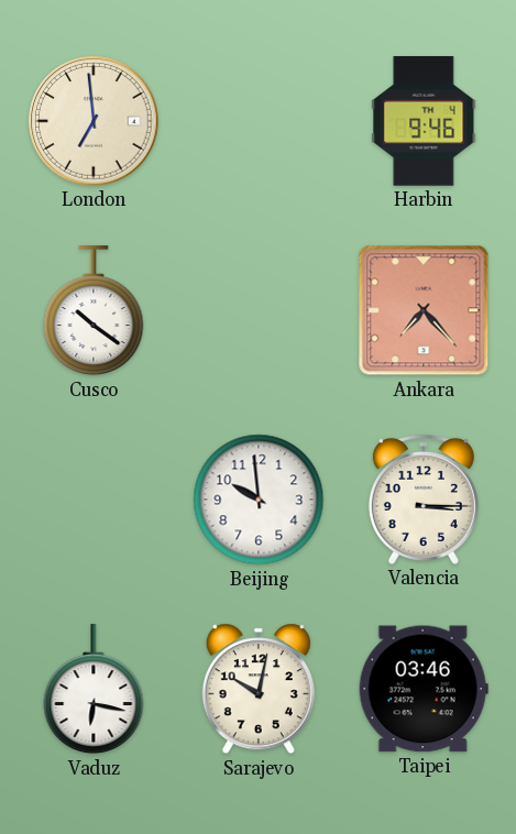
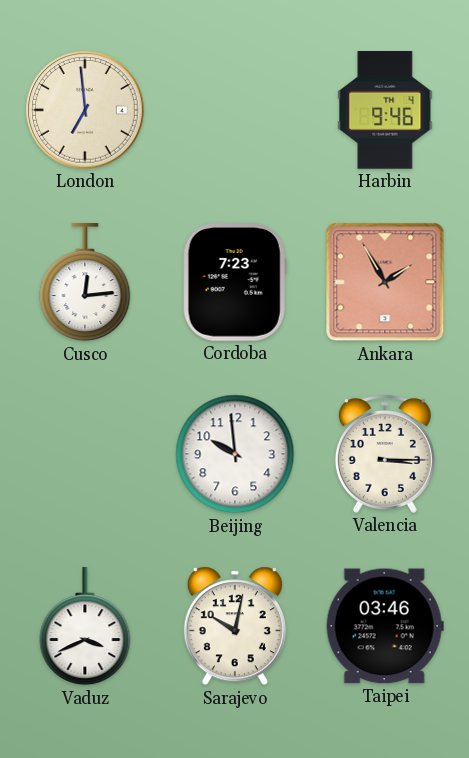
Cusco: 10:21 -> 12:14 (85, 283)
Cordoba: none -> 7:23 (235, 282)
Ankara: 7:23 -> 1:55 (385, 282)
Vaduz: 6:17 -> 3:41 (85, 627)
